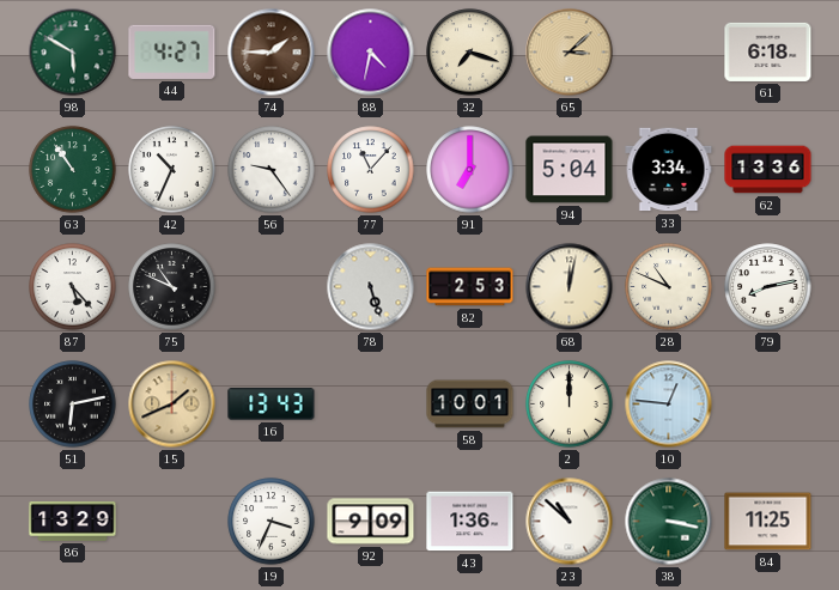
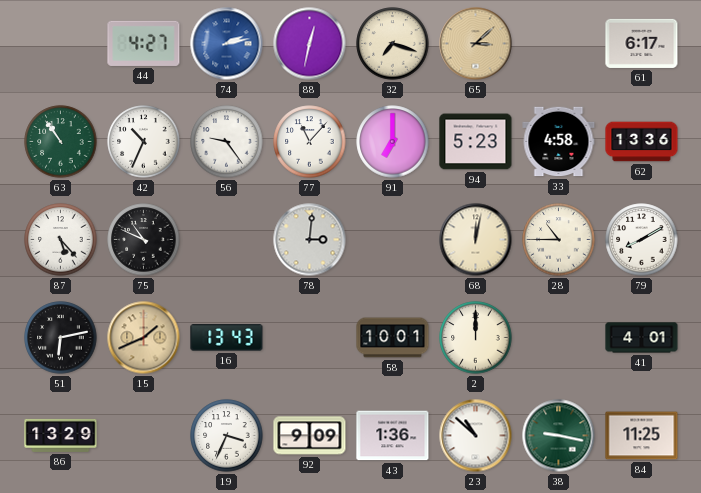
98: 5:50 -> none (73, 53)
74: 1:45 -> 2:13 (227, 44)
74 dial: brown -> blue (227, 44)
88: 4:32 -> 12:32 (310, 44)
61: 6:18 -> 6:17 (642, 43)
94: 5:04 -> 5:23 (476, 142)
33: 3:34 -> 4:58 (559, 142)
78: 5:27 -> 3:01 (310, 240)
82: 2:53 -> none (470, 287)
28: 10:49 -> 10:45 (559, 240)
79: 8:13 -> 8:10 (642, 240)
10: 12:46 -> none (669, 405)
41: none -> 4:01 (642, 338)
38: 3:17 -> 9:17 (559, 436)
